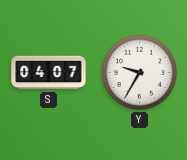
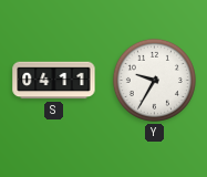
S: 04:07 -> 04:11 (54, 81)
